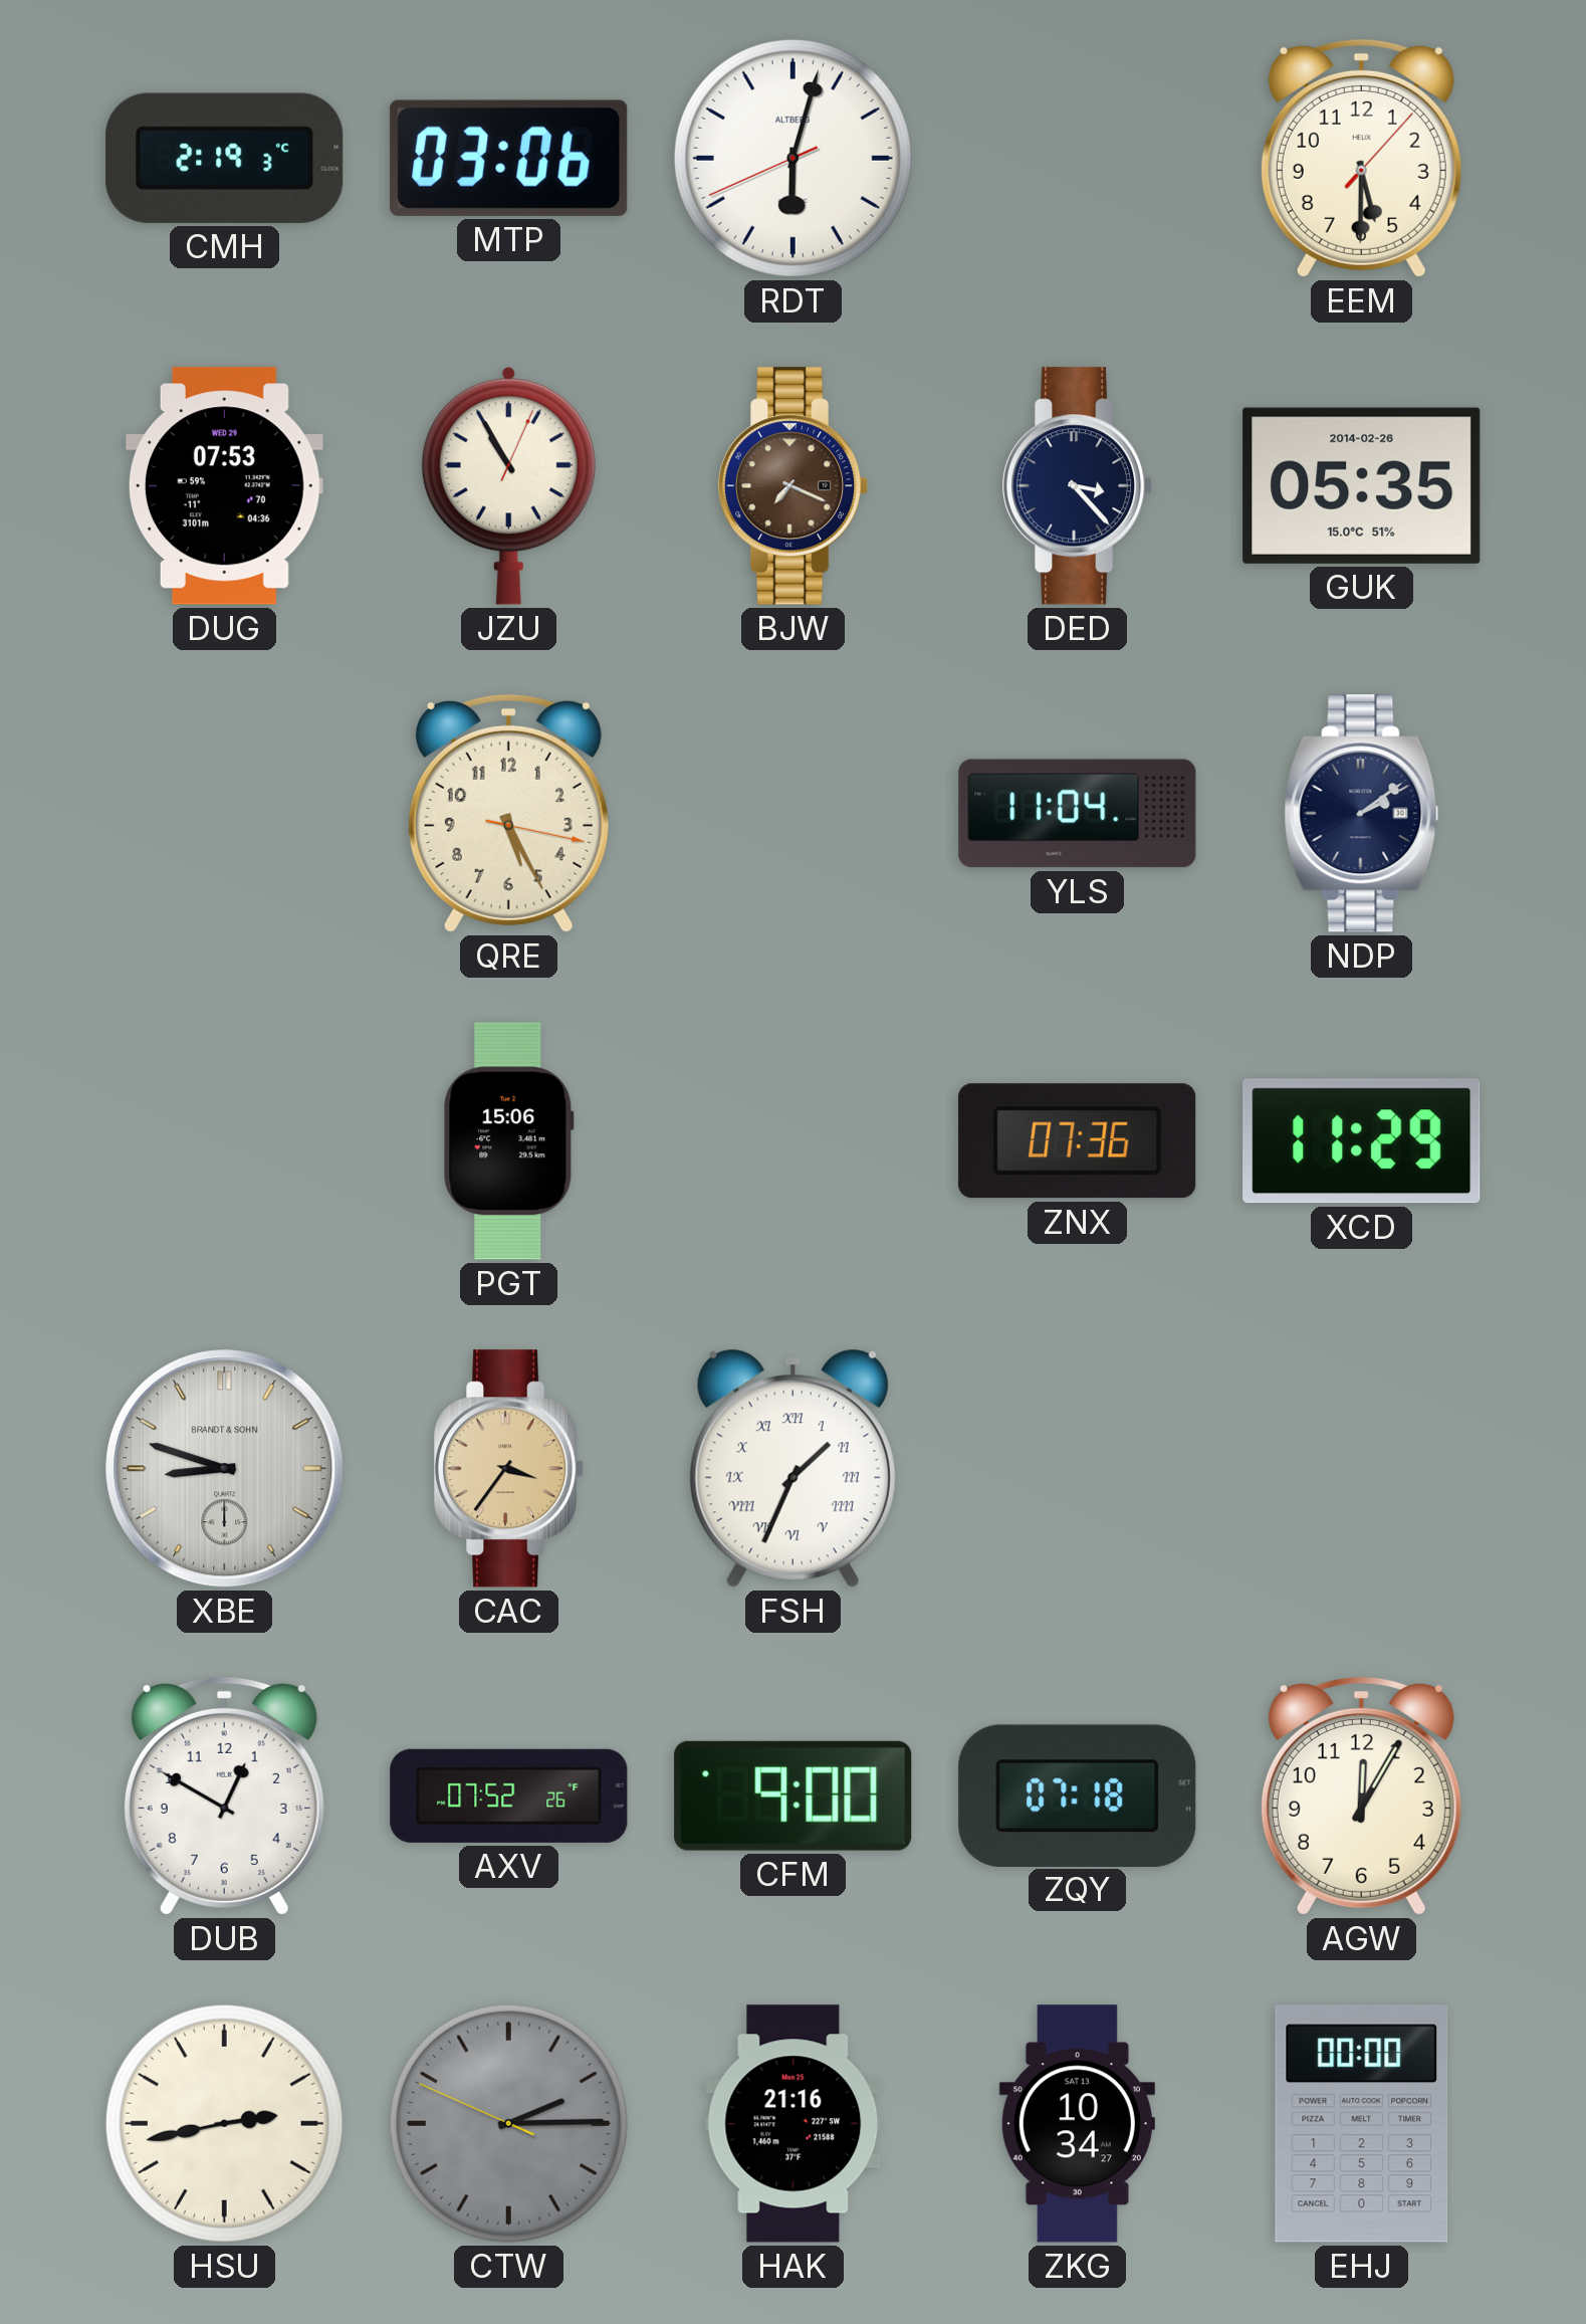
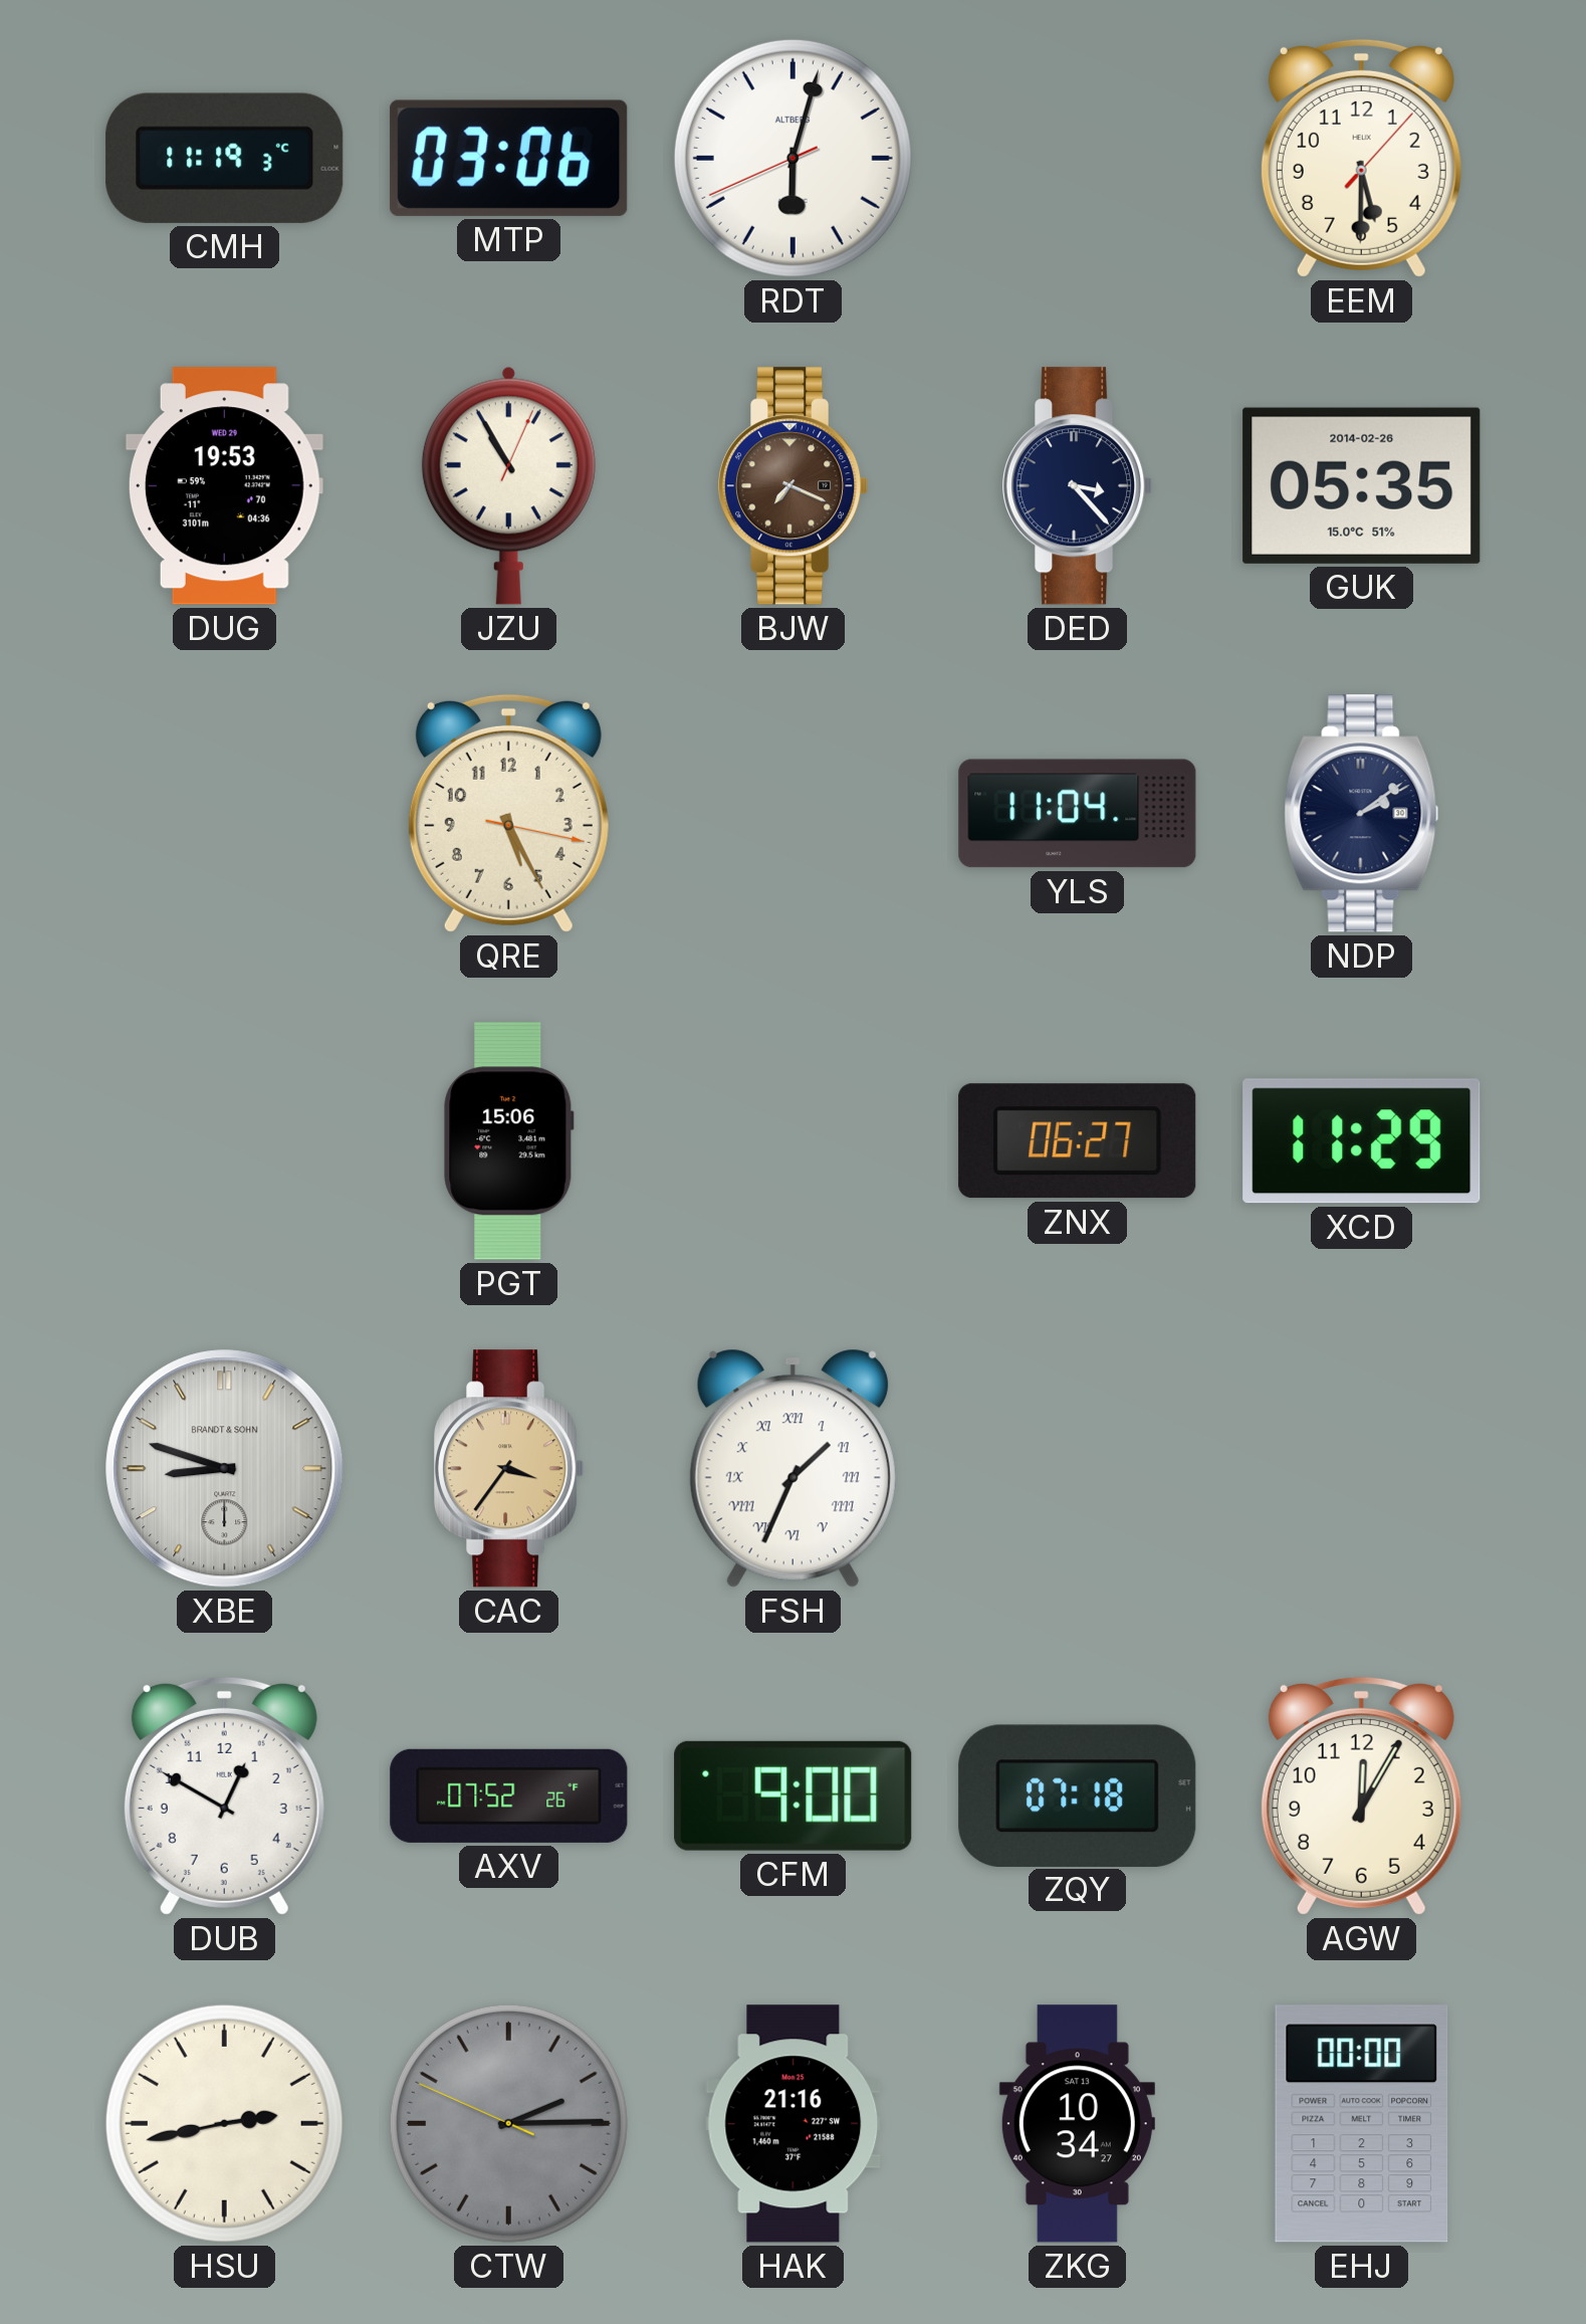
CMH: 2:19 -> 11:19 (225, 158)
DUG: 07:53 -> 19:53 (224, 486)
ZNX: 07:36 -> 06:27 (1078, 1141)
